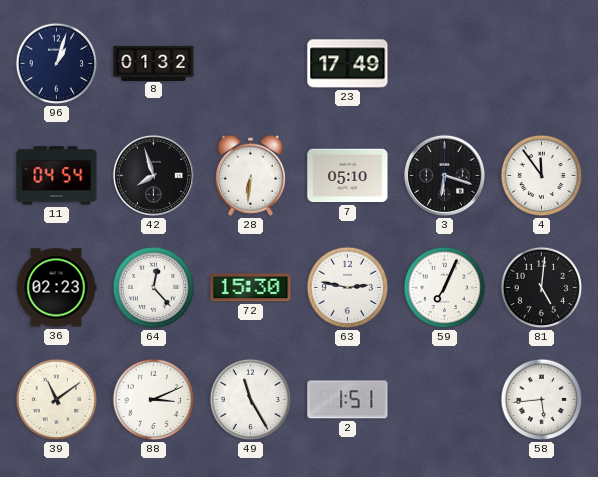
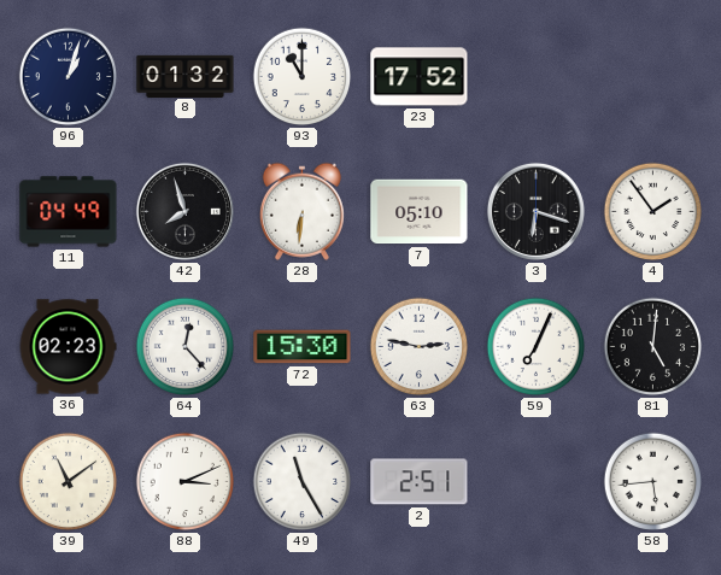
93: none -> 11:00 (303, 77)
23: 17:49 -> 17:52 (420, 77)
11: 04:54 -> 04:49 (69, 212)
4: 11:54 -> 1:54 (653, 212)
2: 1:51 -> 2:51 (420, 482)
